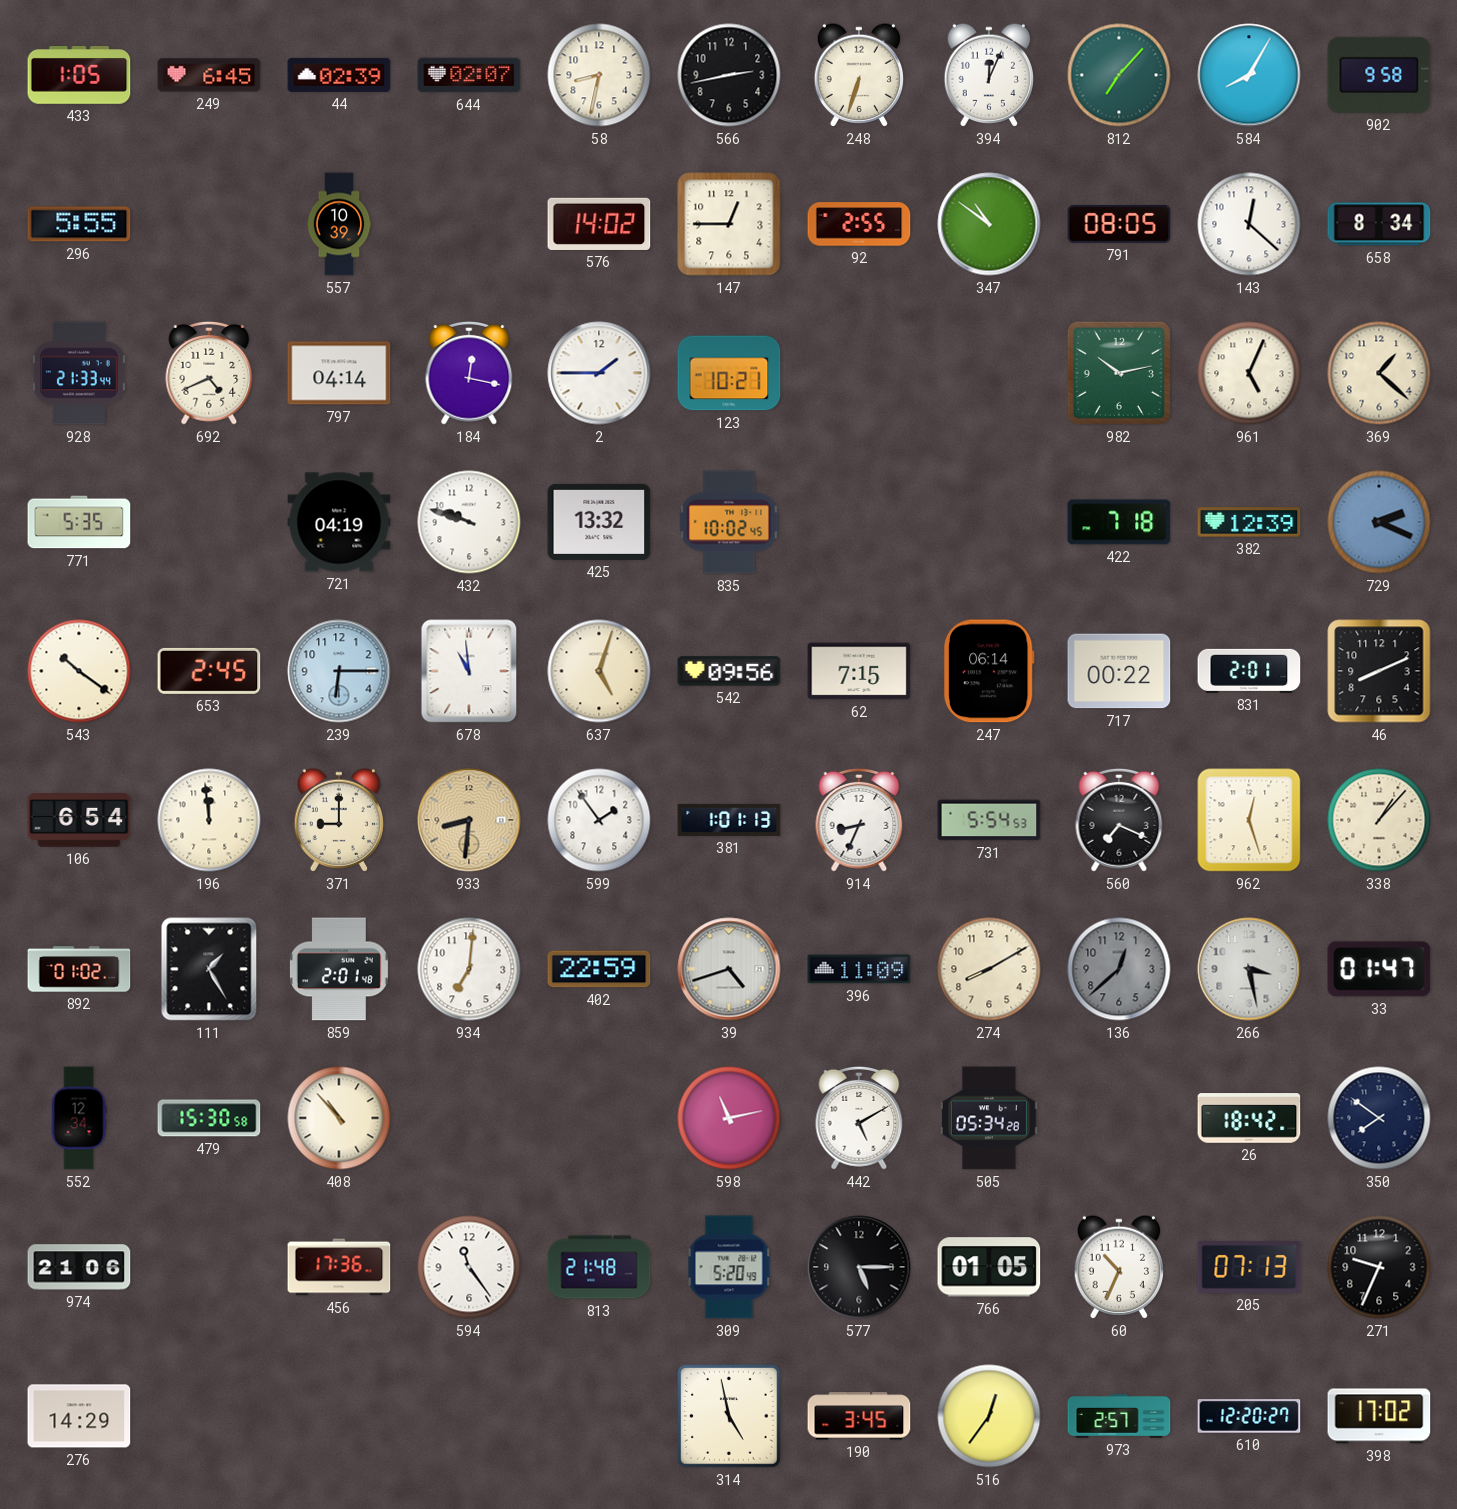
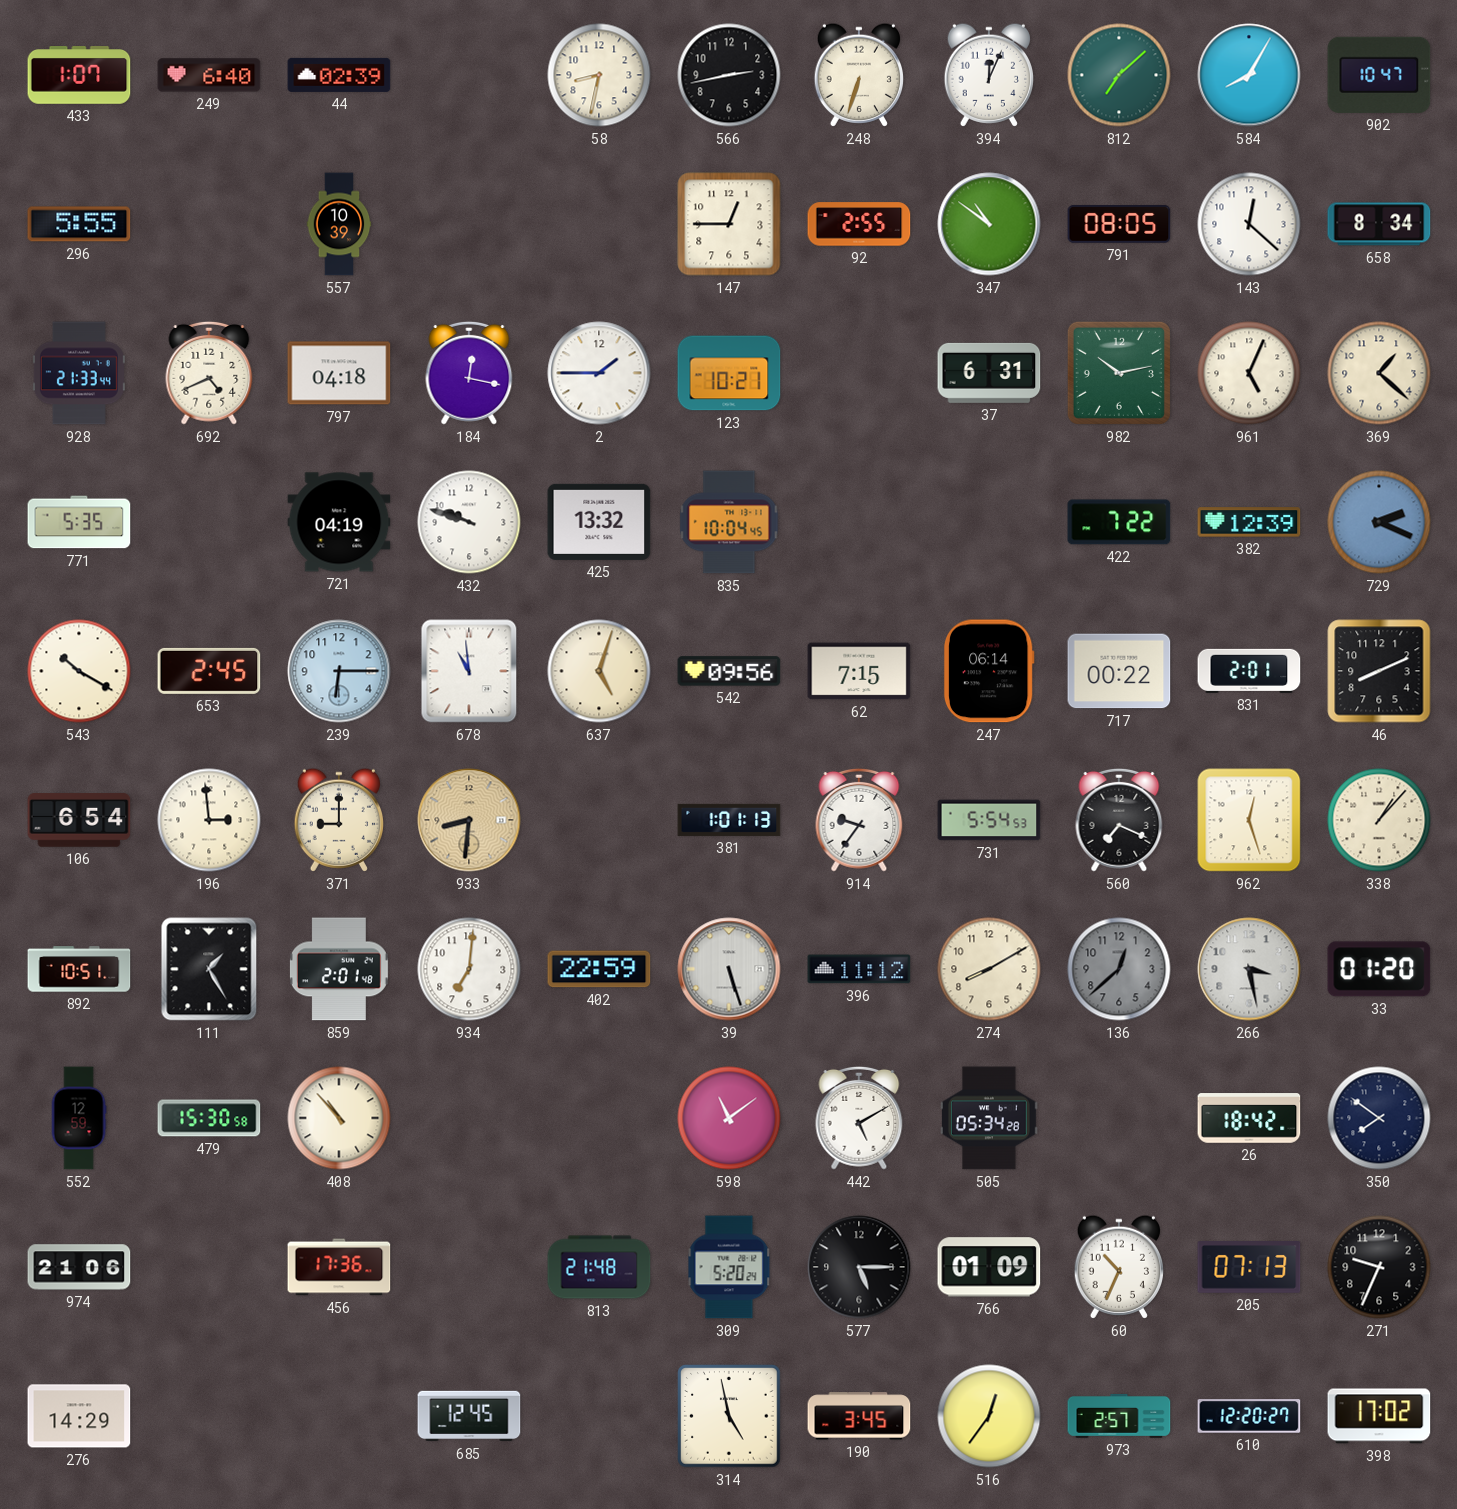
433: 1:05 -> 1:07 (79, 75)
249: 6:45 -> 6:40 (209, 75)
644: 02:07 -> none (469, 75)
812: 7:07 -> 7:08 (1119, 75)
902: 9:58 -> 10:47 (1379, 75)
576: 14:02 -> none (599, 224)
797: 04:14 -> 04:18 (339, 373)
37: none -> 6:31 (989, 373)
835: 10:02 -> 10:04 (729, 522)
422: 7:18 -> 7:22 (1119, 522)
543: 10:21 -> 10:20 (79, 671)
196: 11:59 -> 2:59 (209, 820)
599: 1:54 -> none (599, 820)
914: 8:34 -> 9:36 (859, 820)
892: 01:02 -> 10:51 (79, 969)
39: 4:42 -> 5:27 (729, 969)
396: 11:09 -> 11:12 (859, 969)
33: 01:47 -> 01:20 (1379, 969)
552: 12:34 -> 12:59 (79, 1118)
598: 11:13 -> 11:09 (729, 1118)
594: 11:24 -> none (469, 1267)
309: 5:20:49 -> 5:20:24 (729, 1267)
766: 01:05 -> 01:09 (989, 1267)
685: none -> 12:45 (469, 1416)
